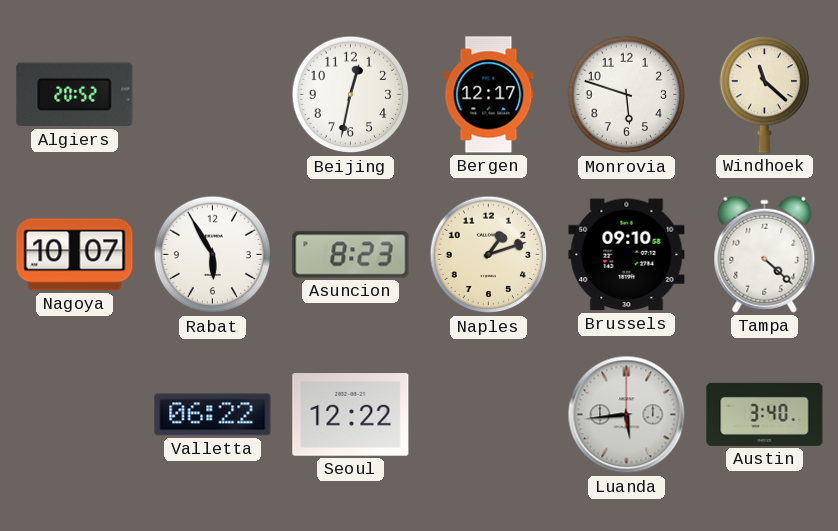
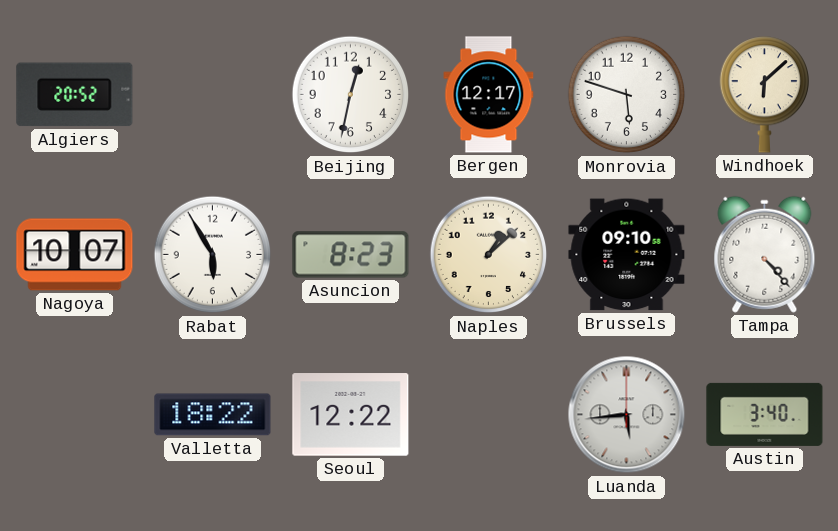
Windhoek: 11:22 -> 6:08 (764, 95)
Naples: 1:12 -> 1:08 (489, 255)
Tampa: 4:22 -> 4:23 (765, 254)
Valletta: 06:22 -> 18:22 (213, 415)
